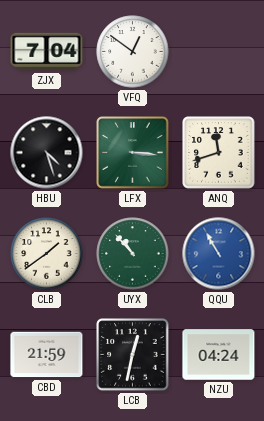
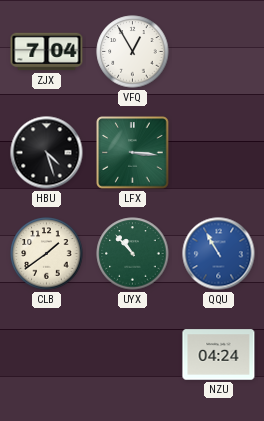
VFQ: 12:51 -> 12:55 (133, 52)
ANQ: 11:42 -> none (219, 153)
CBD: 21:59 -> none (47, 355)
LCB: 12:32 -> none (133, 355)
